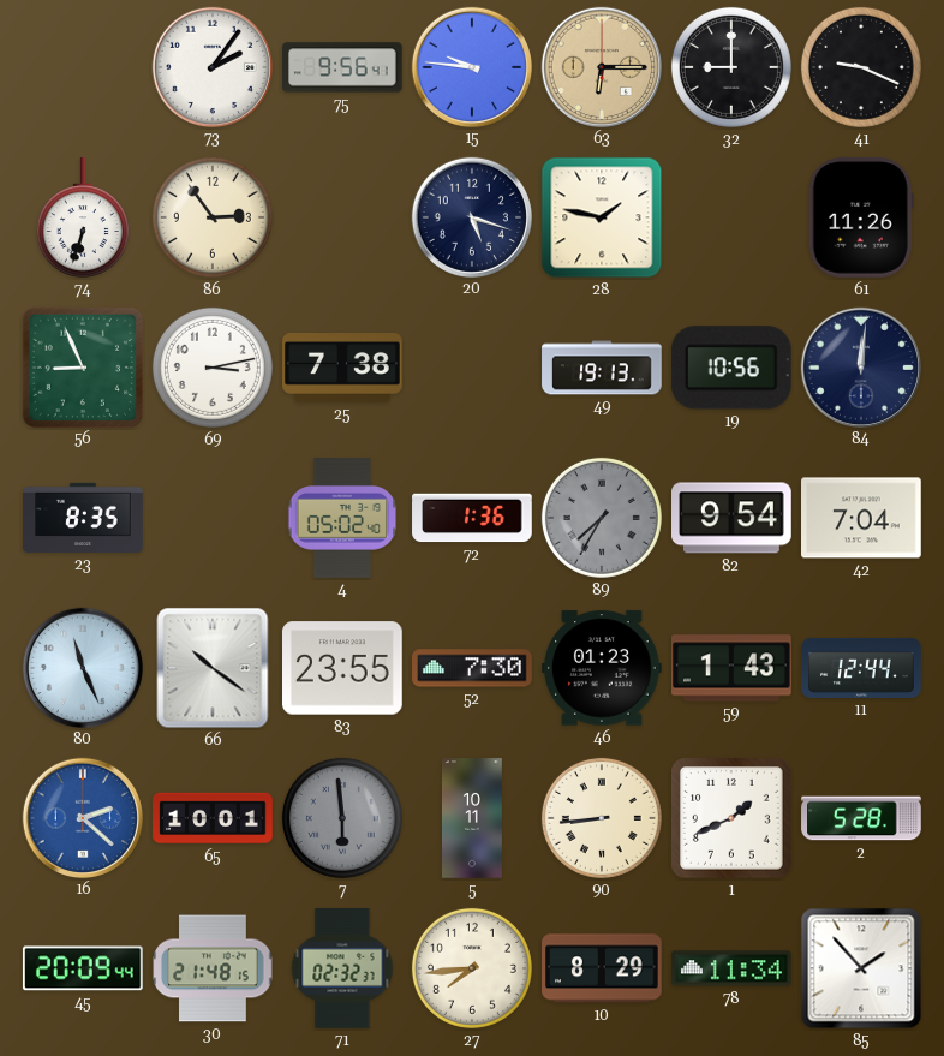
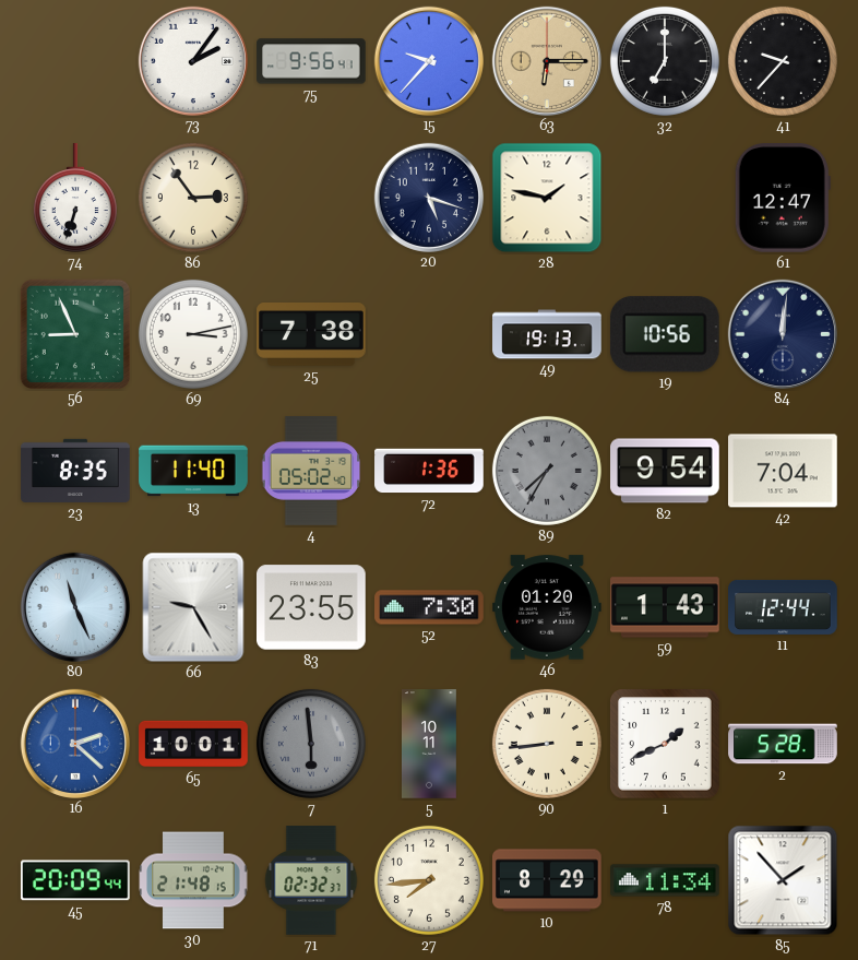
15: 9:46 -> 9:37 (428, 60)
32: 9:00 -> 7:00 (665, 61)
41: 9:19 -> 9:37 (783, 61)
61: 11:26 -> 12:47 (783, 199)
13: none -> 11:40 (193, 471)
66: 10:21 -> 9:25 (193, 607)
46: 01:23 -> 01:20 (548, 607)
